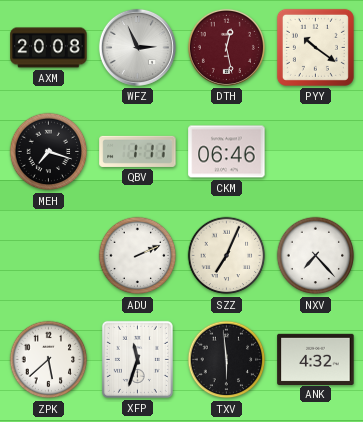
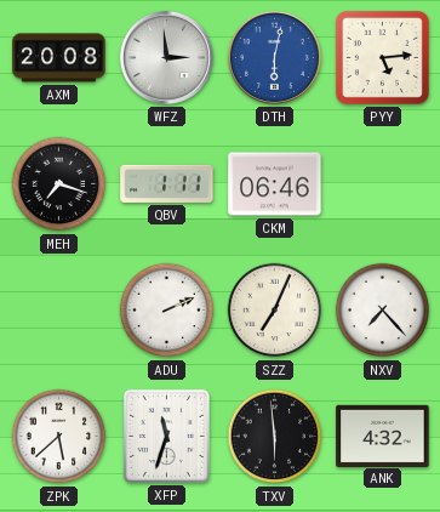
WFZ: 2:56 -> 2:59 (166, 57)
DTH: 12:28 -> 6:02 (274, 57)
DTH dial: burgundy -> blue (274, 57)
PYY: 10:21 -> 5:14 (382, 57)
